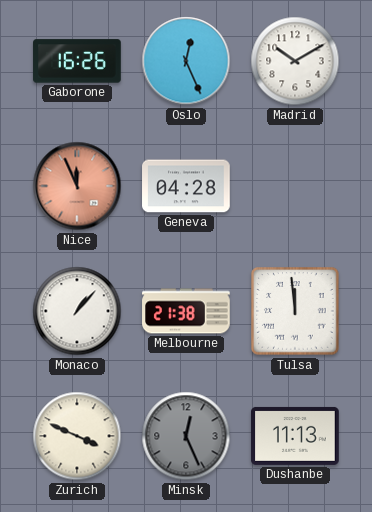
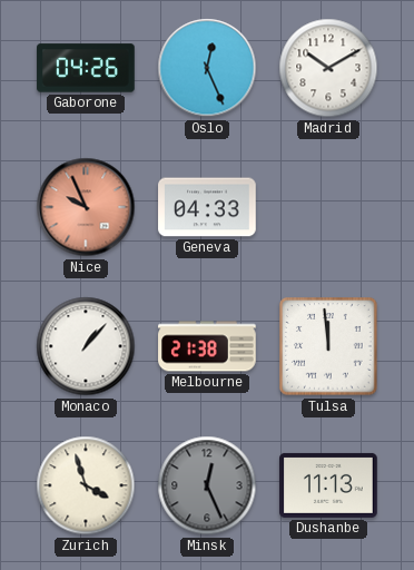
Gaborone: 16:26 -> 04:26 (86, 68)
Nice: 11:56 -> 9:56 (86, 207)
Geneva: 04:28 -> 04:33 (207, 207)
Zurich: 3:49 -> 3:57 (86, 485)
